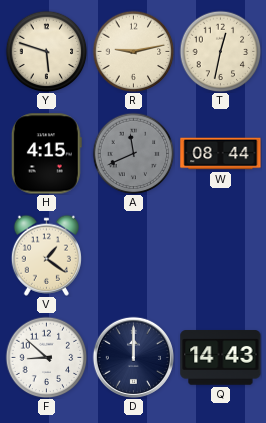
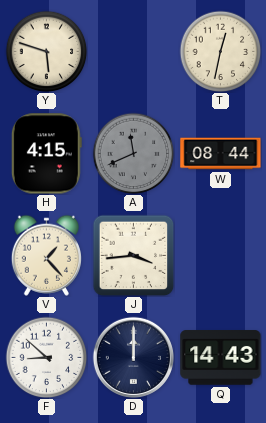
R: 9:13 -> none (133, 51)
V: 1:21 -> 1:23 (46, 255)
J: none -> 3:44 (133, 255)
